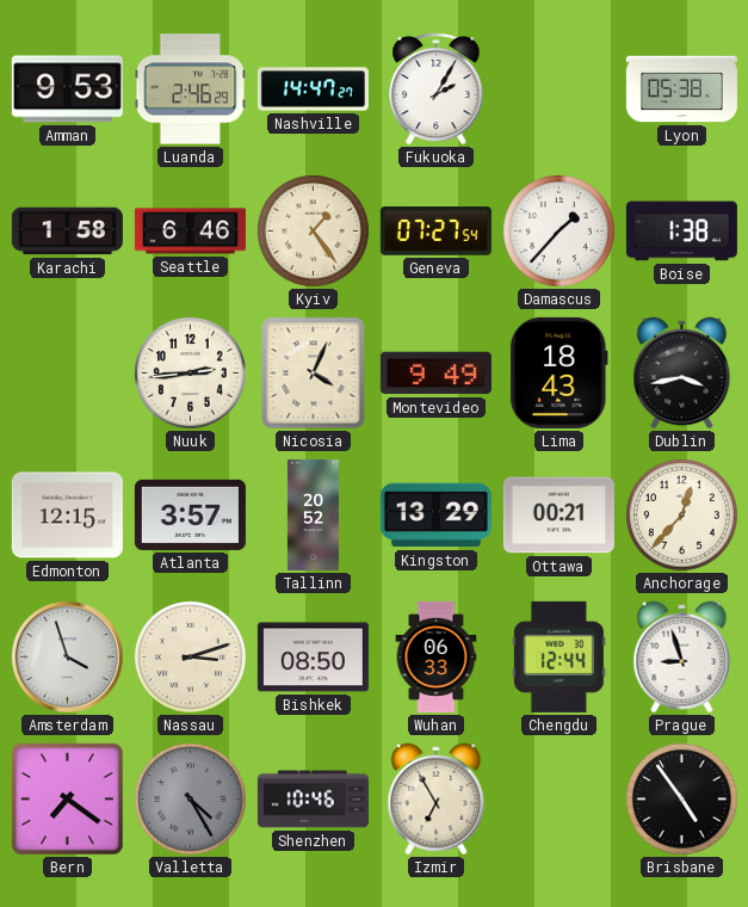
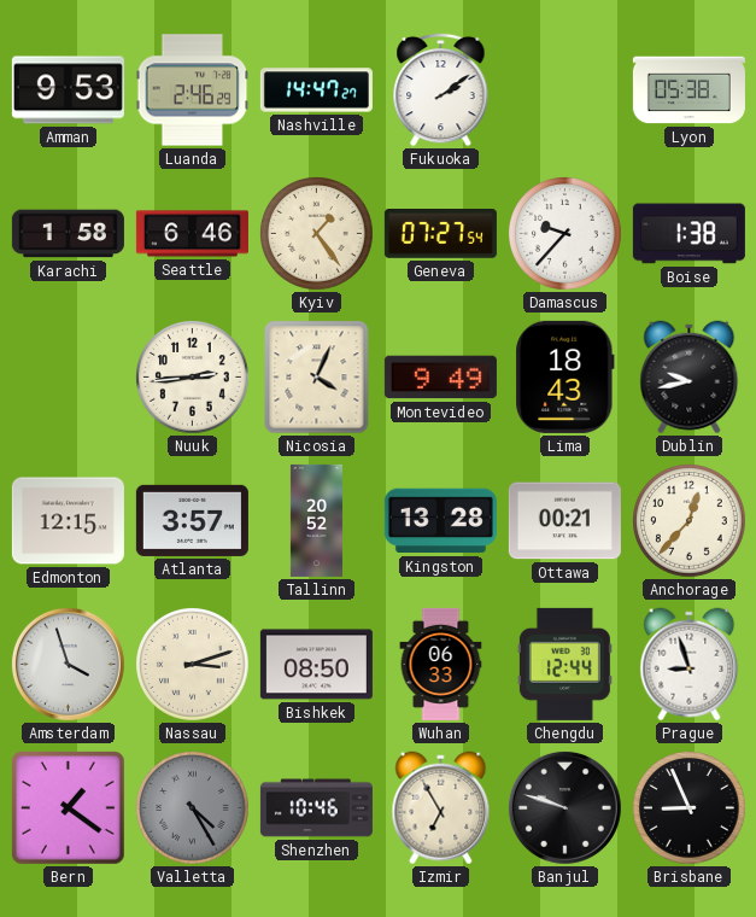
Fukuoka: 2:05 -> 2:09 (441, 89)
Damascus: 1:37 -> 9:37 (565, 234)
Dublin: 3:43 -> 9:43 (690, 378)
Kingston: 13:29 -> 13:28 (440, 521)
Bern: 7:21 -> 1:21 (69, 808)
Banjul: none -> 9:48 (564, 807)
Brisbane: 4:54 -> 8:56 (690, 808)
